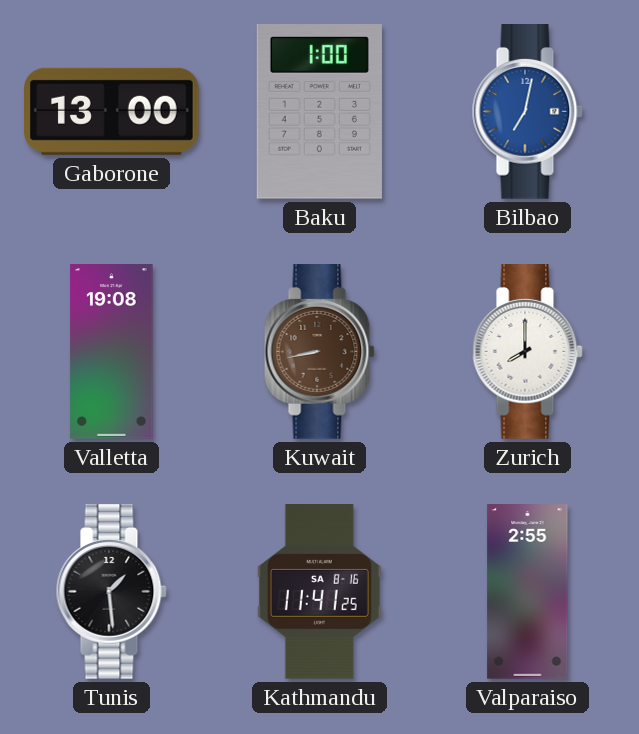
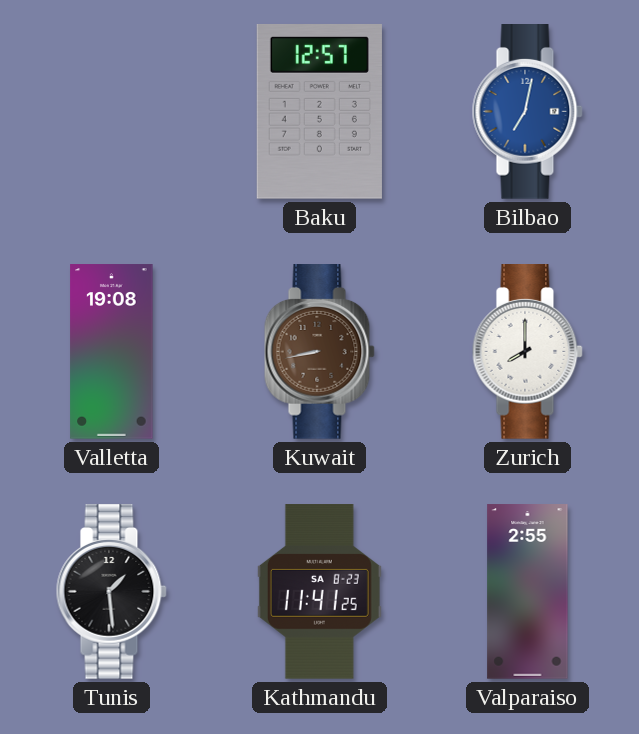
Gaborone: 13:00 -> none (112, 111)
Baku: 1:00 -> 12:57 (319, 112)
Kathmandu date: SA 8-16 -> SA 8-23 (319, 592)
